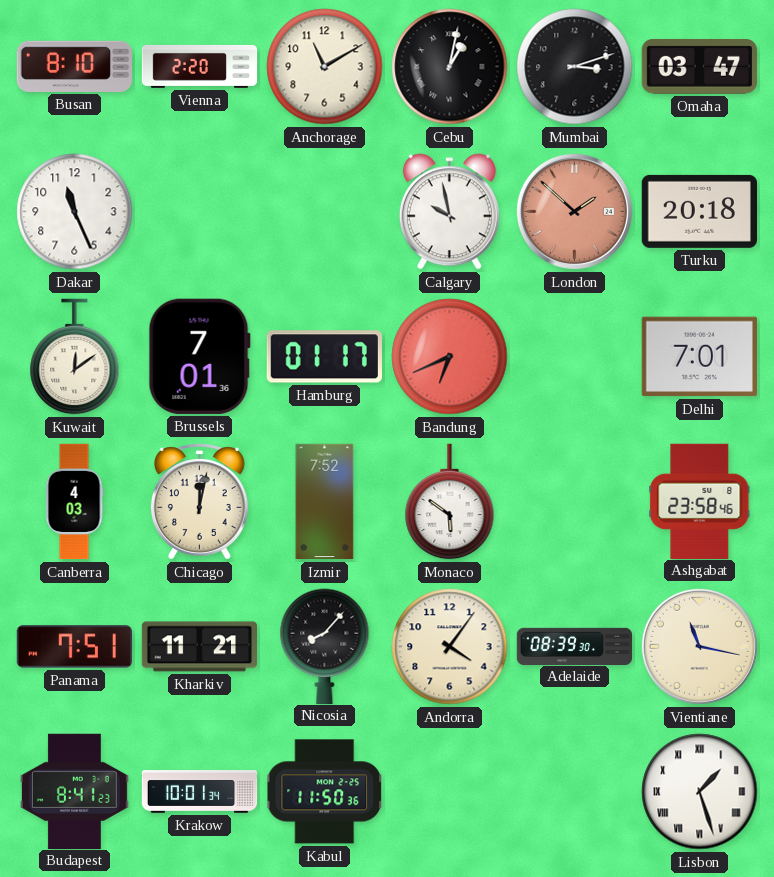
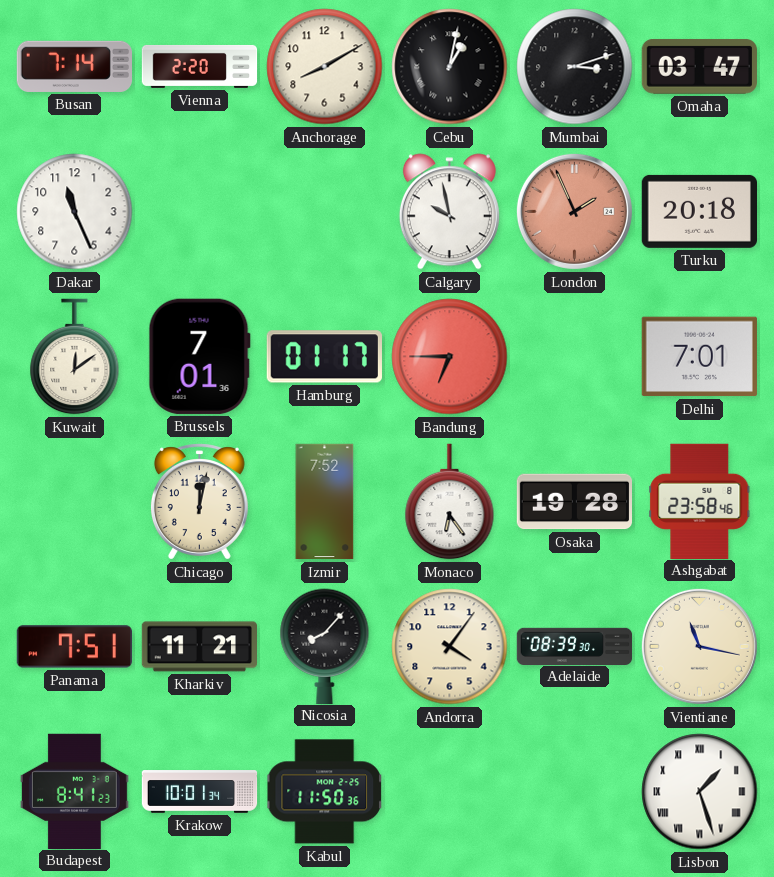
Busan: 8:10 -> 7:14 (74, 66)
Anchorage: 11:10 -> 8:10 (325, 67)
London: 1:52 -> 1:56 (574, 211)
Bandung: 6:41 -> 6:45 (450, 357)
Canberra: 4:03 -> none (74, 502)
Monaco: 5:51 -> 6:24 (450, 502)
Osaka: none -> 19:28 (574, 502)
